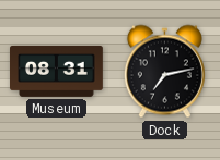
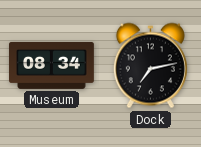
Museum: 08:31 -> 08:34 (52, 65)
